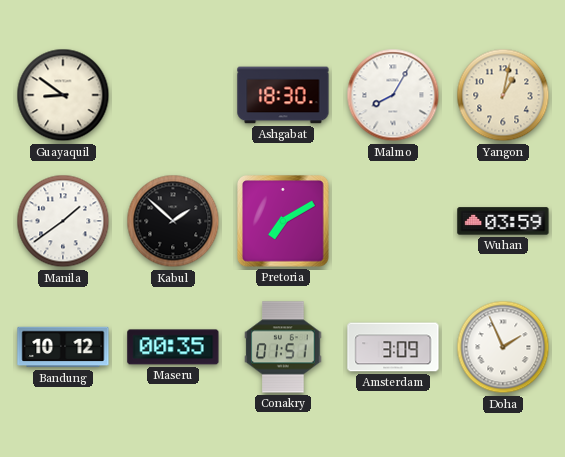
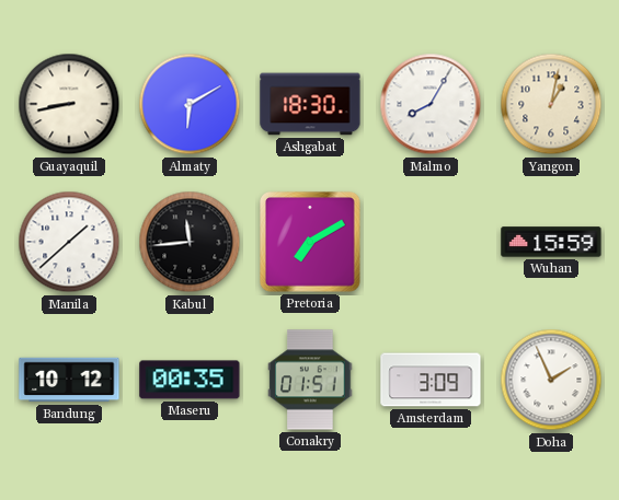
Guayaquil: 8:51 -> 8:43 (69, 104)
Almaty: none -> 6:10 (190, 104)
Manila: 1:39 -> 1:38 (69, 242)
Kabul: 1:52 -> 11:44 (190, 242)
Wuhan: 03:59 -> 15:59 (551, 242)
